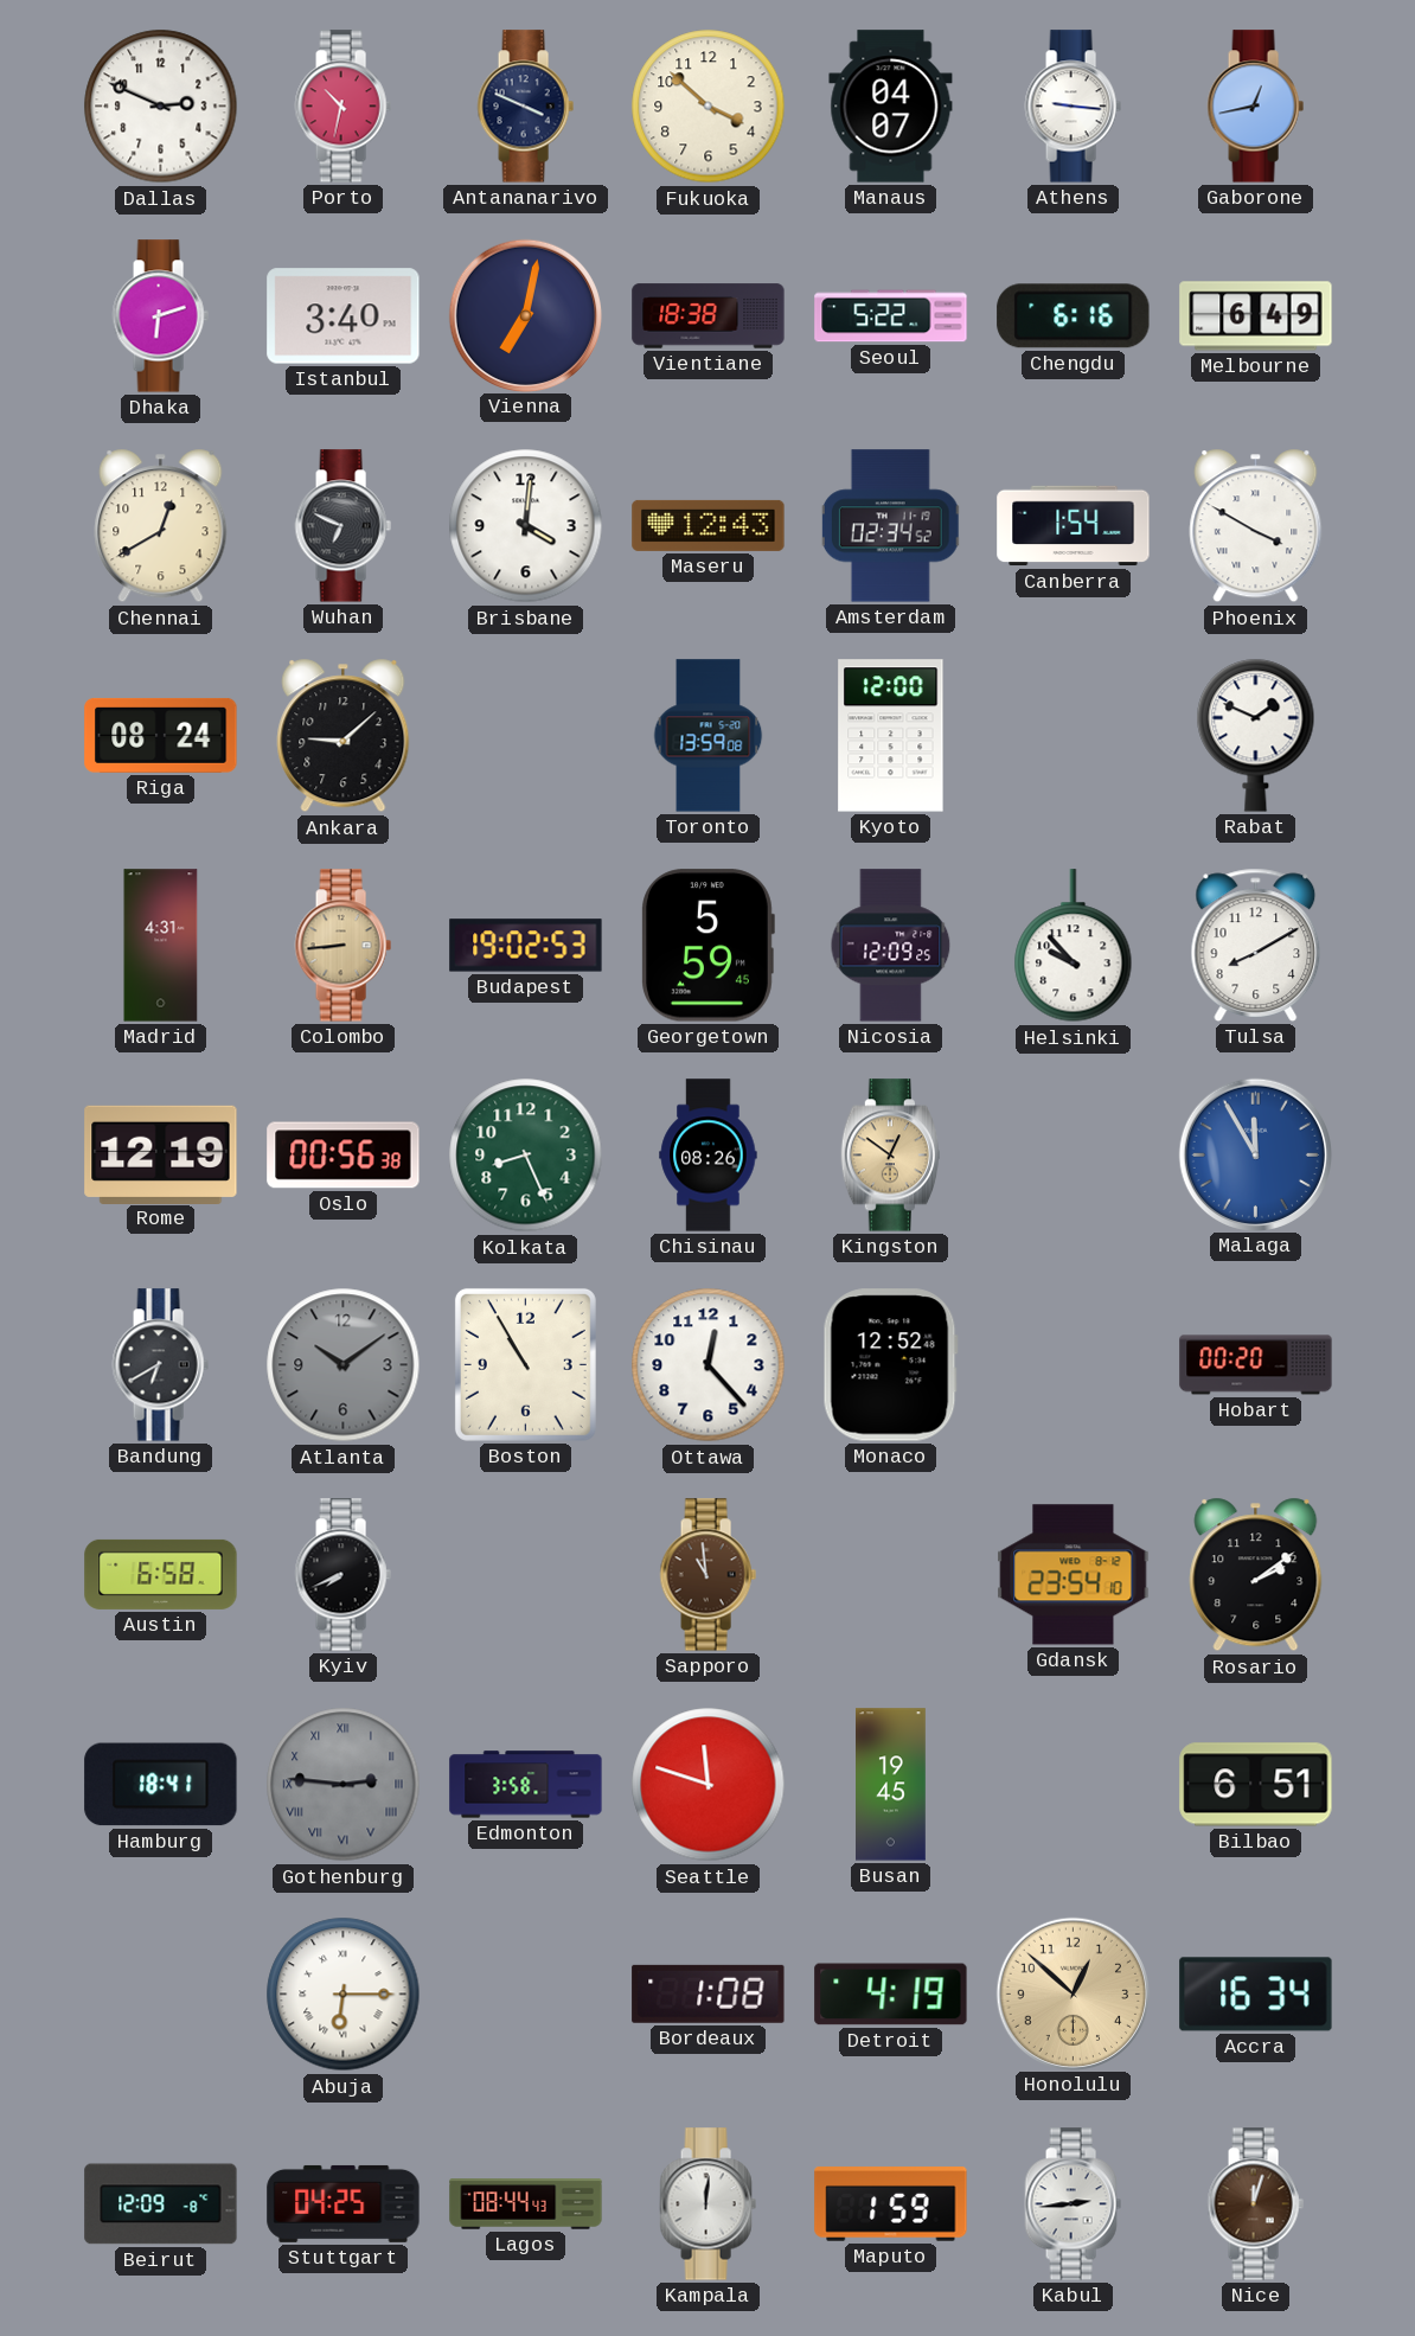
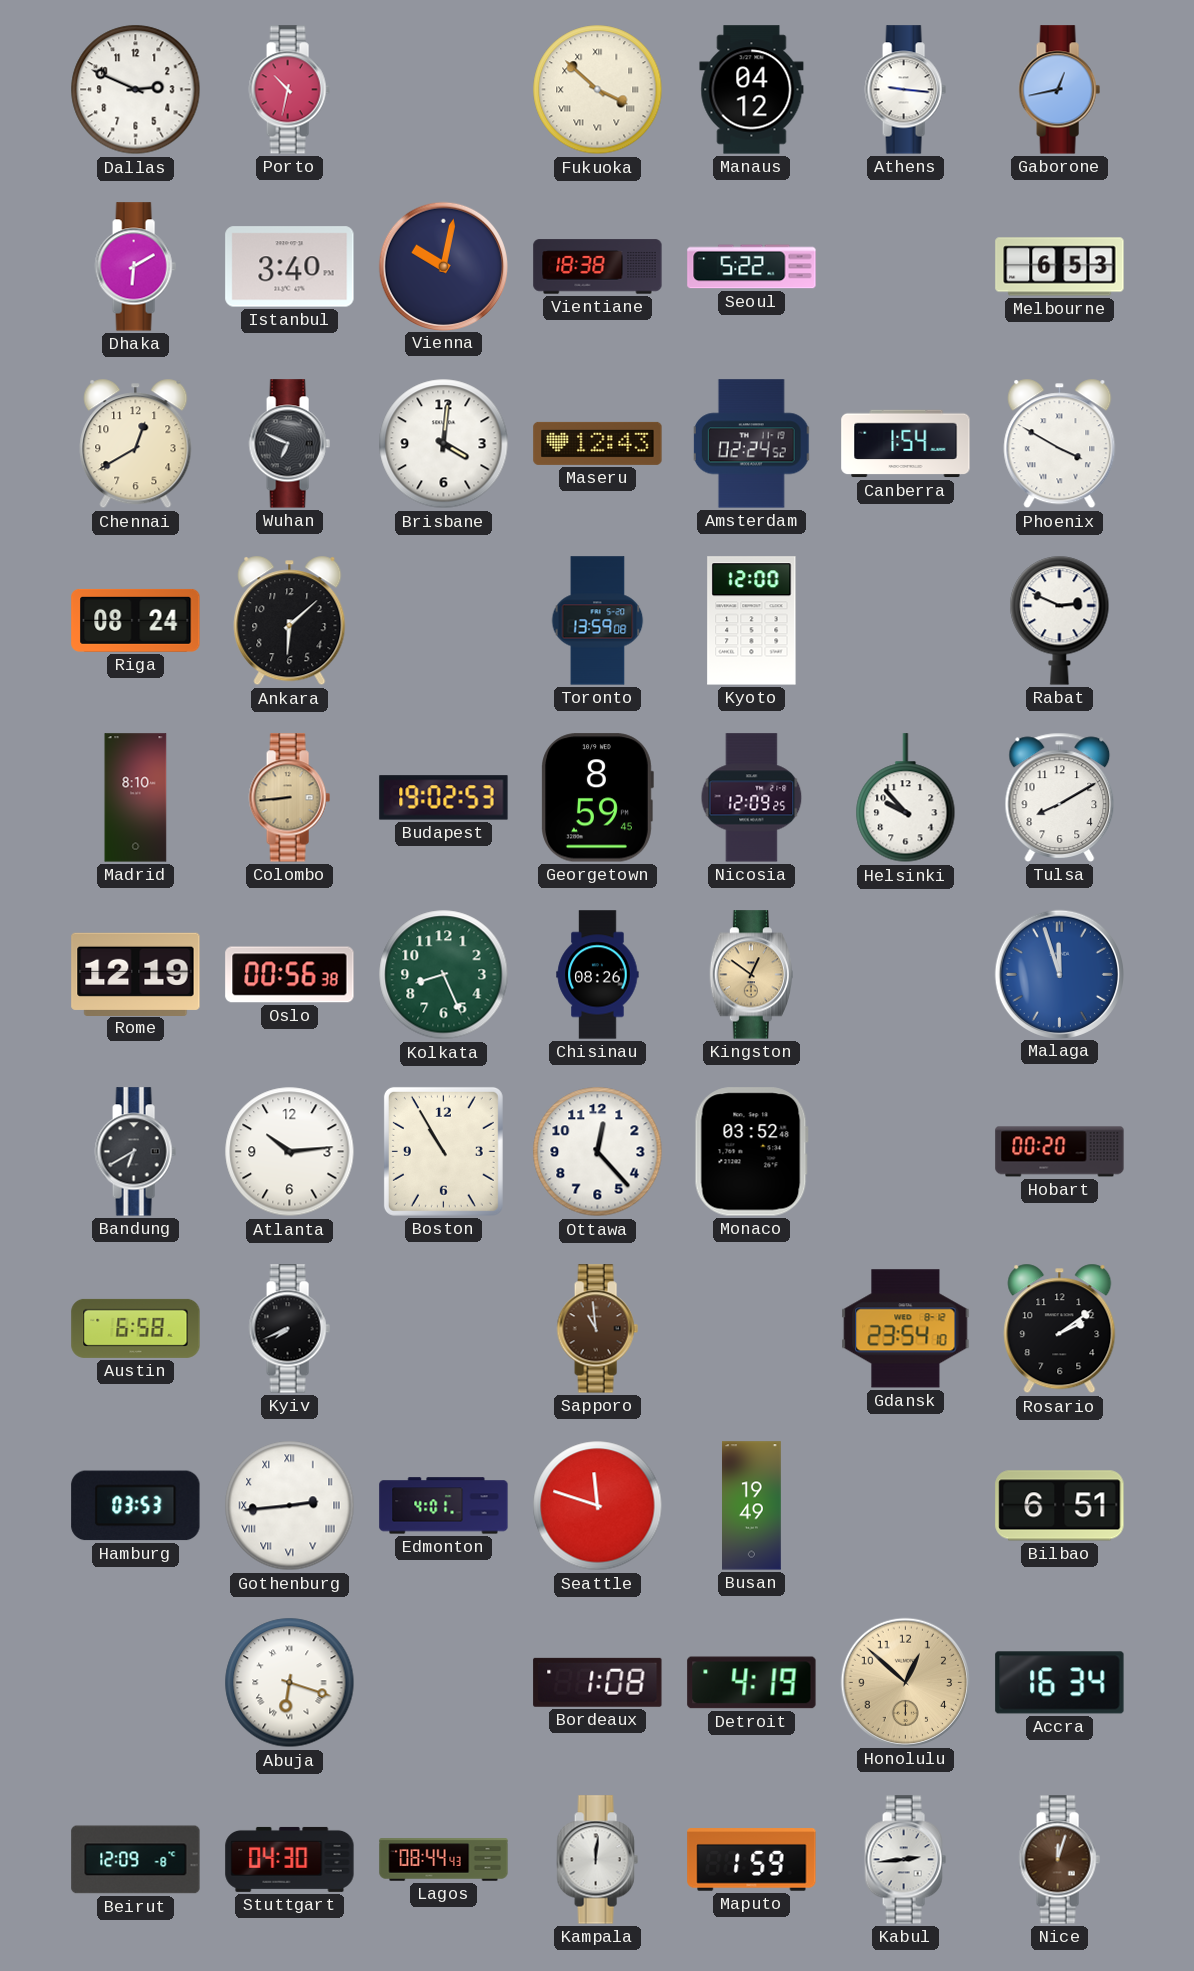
Antananarivo: 3:49 -> none (525, 107)
Fukuoka numerals: Arabic -> Roman (598, 90)
Manaus: 04:07 -> 04:12 (752, 90)
Dhaka: 6:12 -> 6:10 (135, 267)
Vienna: 7:02 -> 10:02 (443, 266)
Chengdu: 6:16 -> none (1074, 316)
Melbourne: 6:49 -> 6:53 (1060, 267)
Amsterdam: 02:34 -> 02:24 (752, 444)
Ankara: 9:08 -> 6:08 (290, 621)
Rabat: 1:49 -> 2:49 (1060, 620)
Madrid: 4:31 -> 8:10 (136, 798)
Georgetown: 5:59 -> 8:59 (597, 798)
Malaga: 11:55 -> 11:57 (1059, 974)
Atlanta: 10:09 -> 10:14 (290, 1152)
Atlanta dial: grey -> white (290, 1152)
Monaco: 12:52 -> 03:52 (751, 1152)
Hamburg: 18:41 -> 03:53 (136, 1506)
Gothenburg: 2:46 -> 2:44 (290, 1506)
Gothenburg dial: grey -> white (290, 1506)
Edmonton: 3:58 -> 4:01 (444, 1506)
Busan: 19:45 -> 19:49 (752, 1506)
Abuja: 6:15 -> 6:18 (290, 1683)
Stuttgart: 04:25 -> 04:30 (290, 1859)
